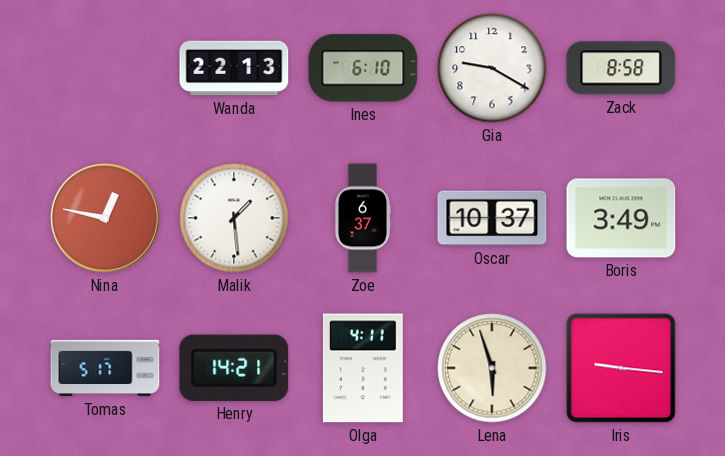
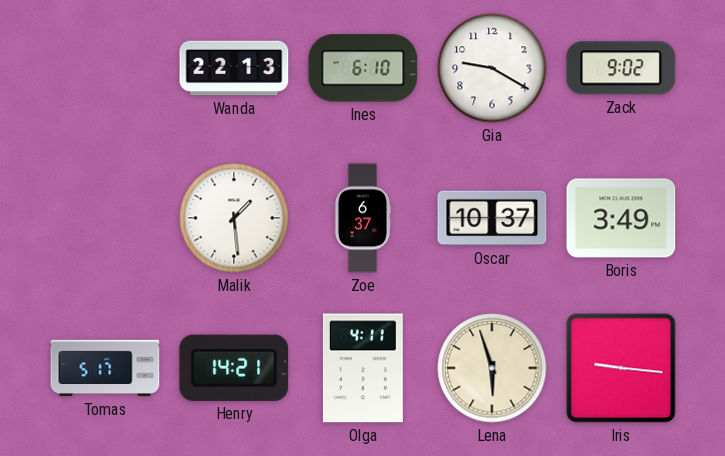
Zack: 8:58 -> 9:02 (621, 68)
Nina: 12:47 -> none (105, 218)
